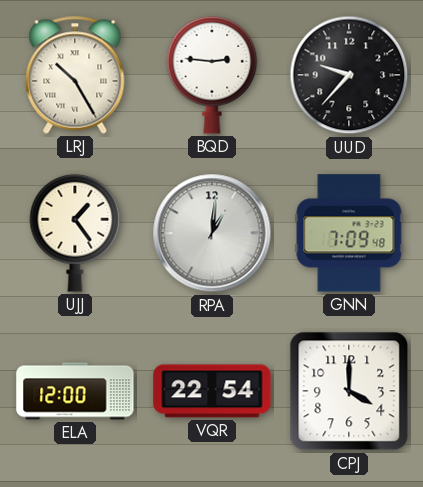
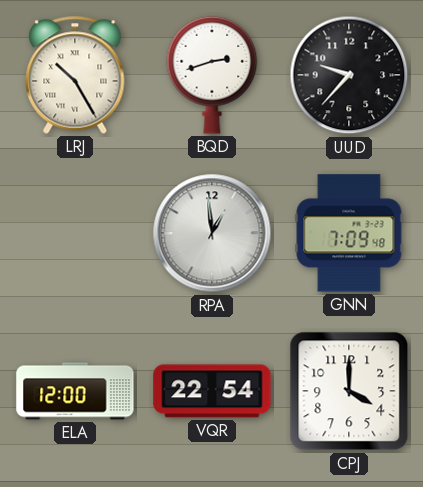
BQD: 2:46 -> 2:42 (212, 75)
UJJ: 1:24 -> none (75, 233)
RPA: 1:01 -> 12:59 (212, 233)
